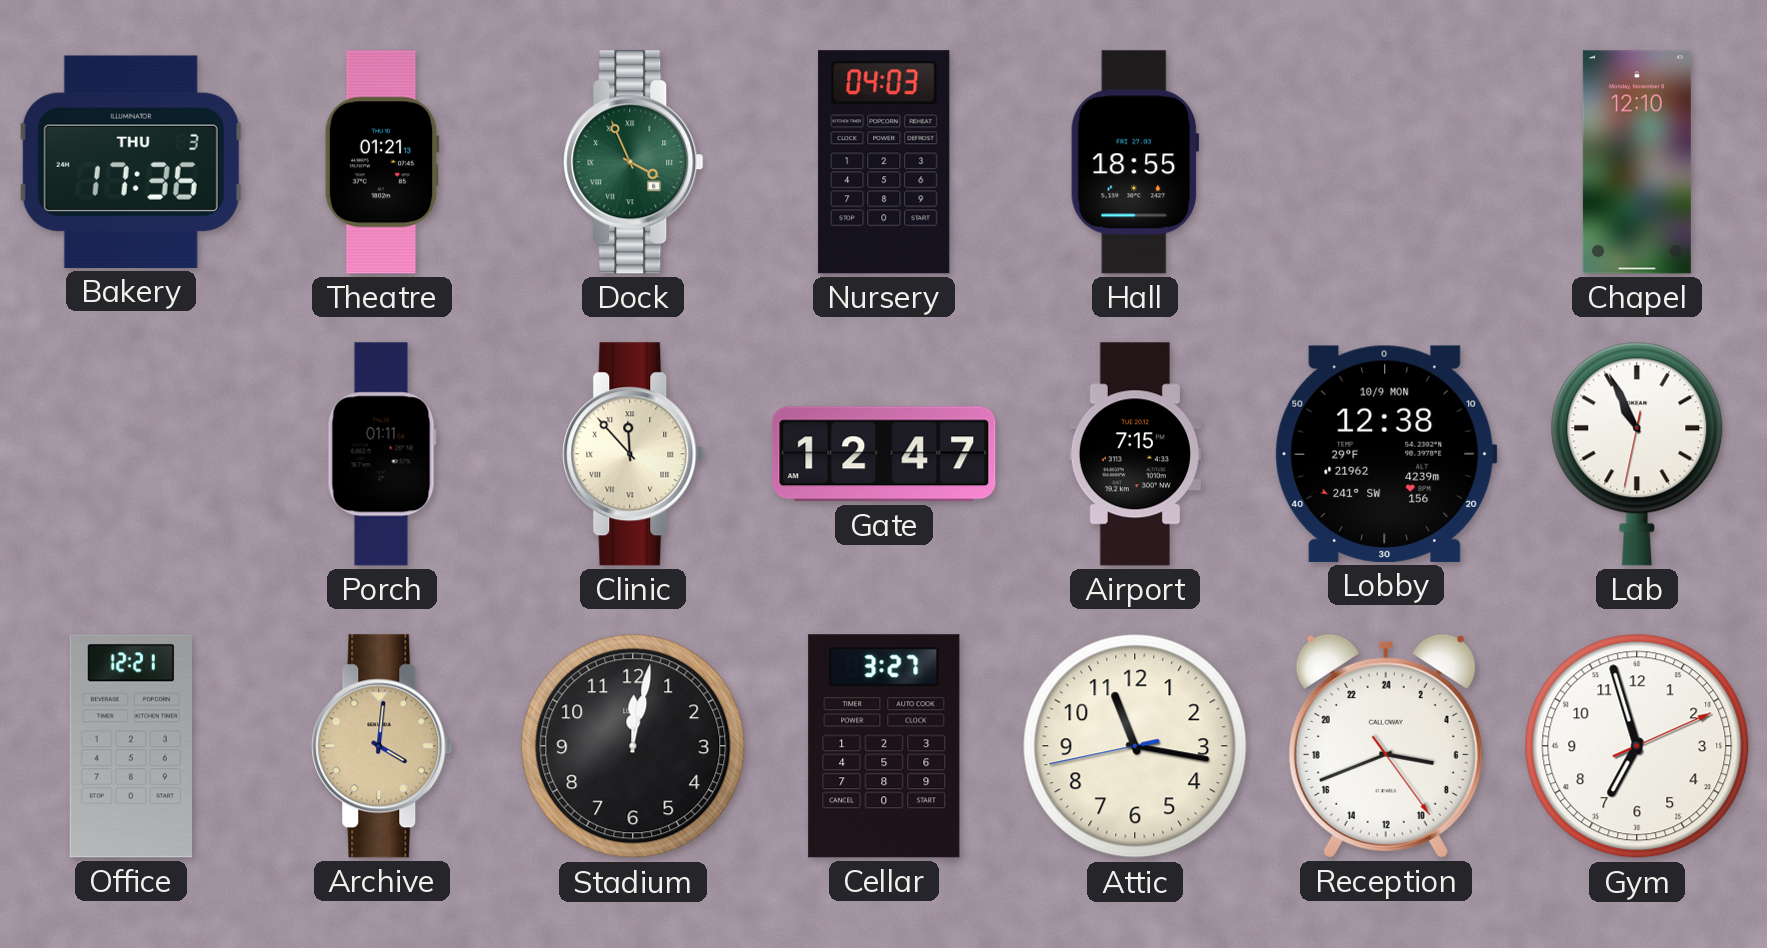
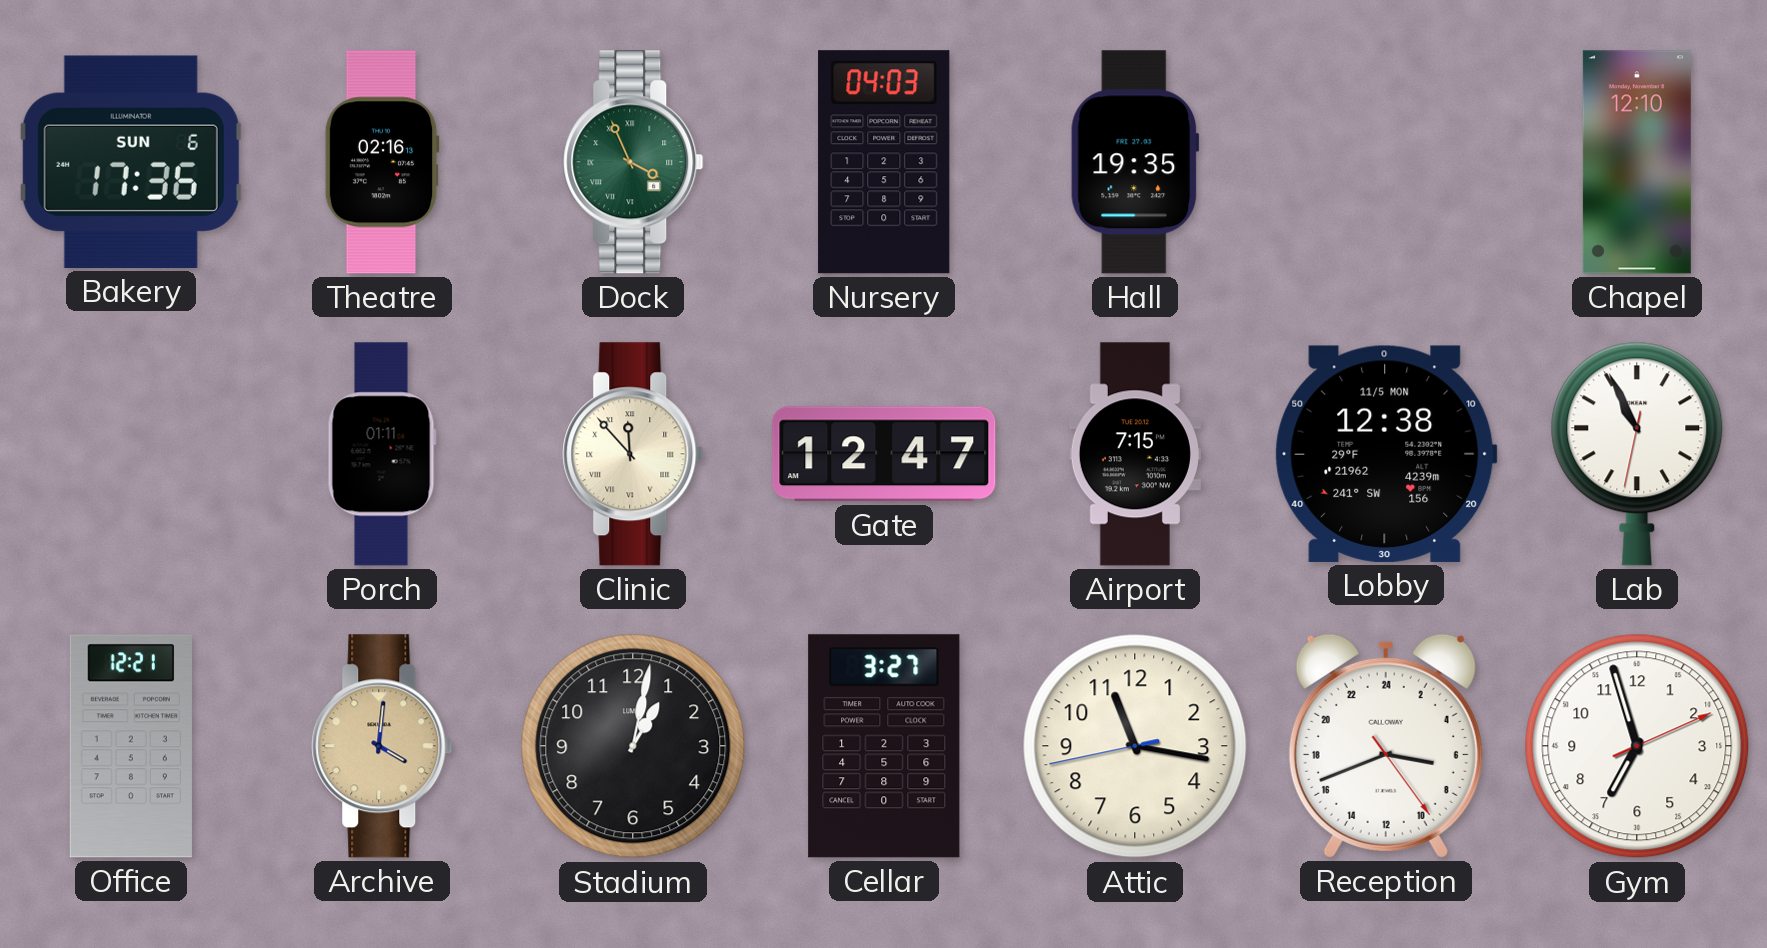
Bakery date: THU 3 -> SUN 6 (131, 162)
Theatre: 01:21 -> 02:16 (382, 162)
Hall: 18:55 -> 19:35 (1135, 162)
Lobby date: 10/9 MON -> 11/5 MON (1386, 454)
Stadium: 12:02 -> 1:02 (633, 746)
